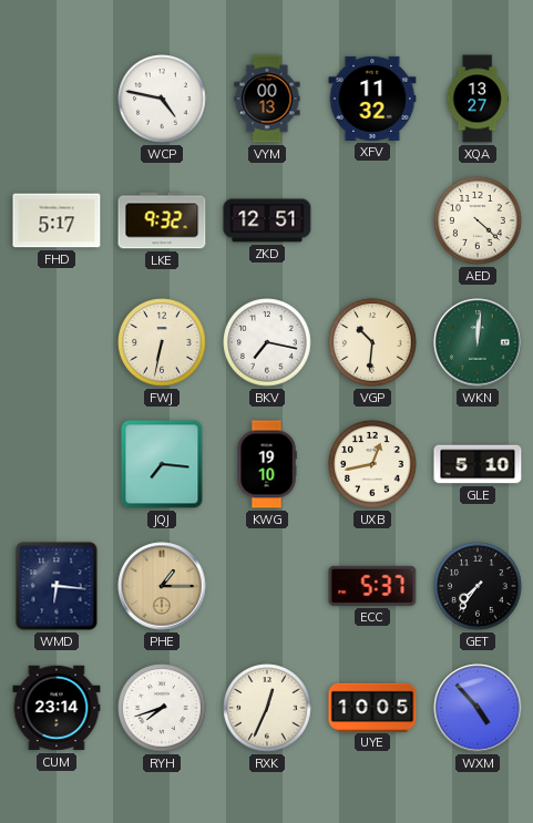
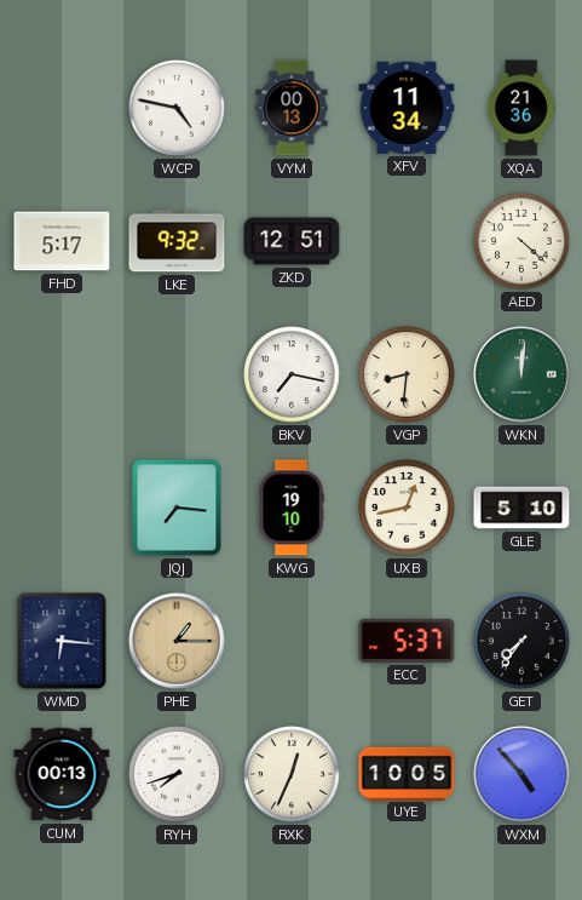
XFV: 11:32 -> 11:34 (407, 108)
XQA: 13:27 -> 21:36 (522, 108)
FWJ: 6:32 -> none (162, 342)
VGP: 10:31 -> 8:31 (407, 374)
CUM: 23:14 -> 00:13 (62, 774)
